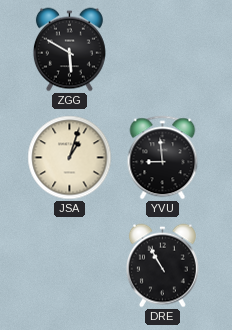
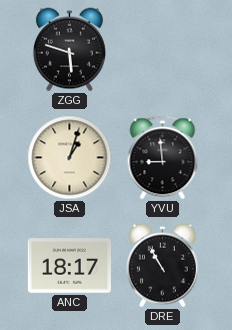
ZGG: 5:50 -> 5:48 (69, 50)
ANC: none -> 18:17 (69, 266)
